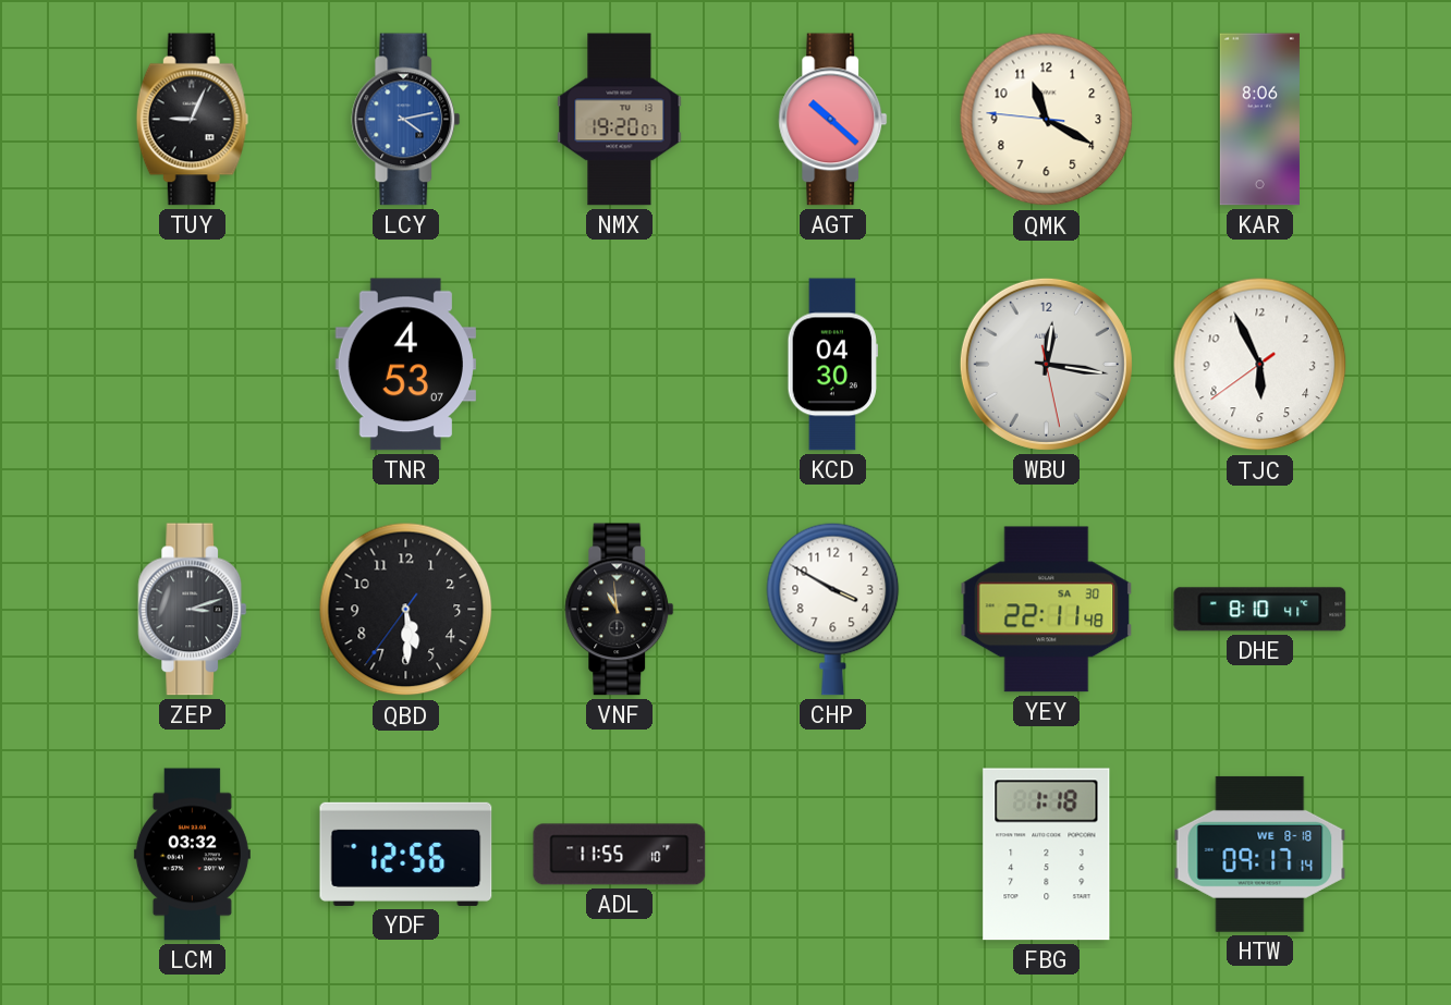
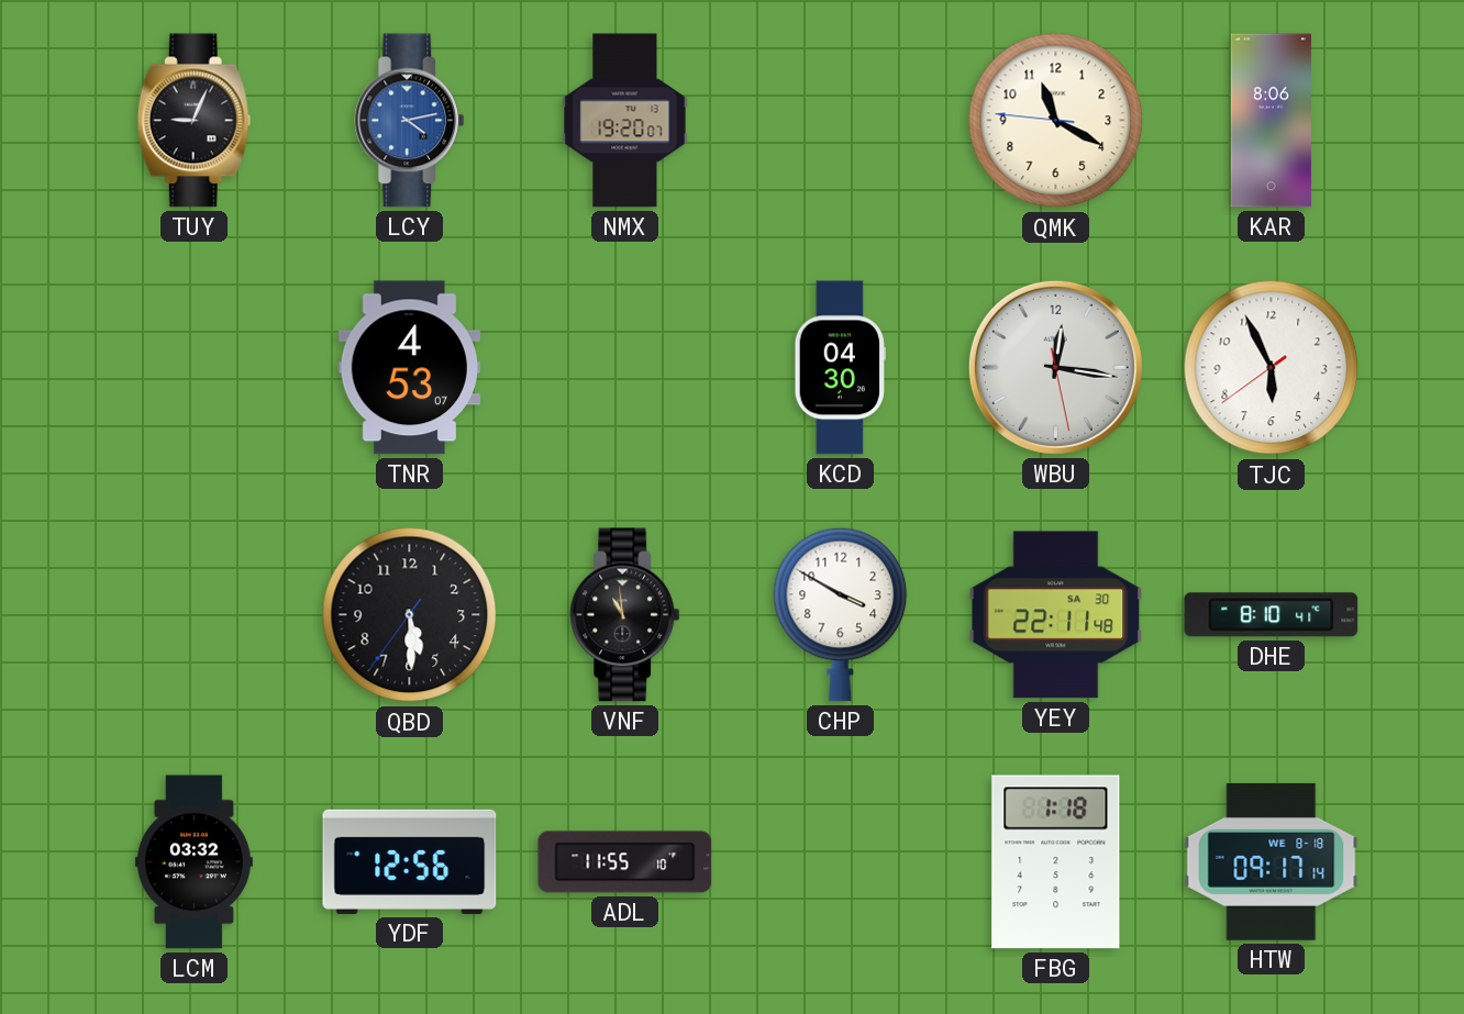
AGT: 10:22 -> none (833, 120)
ZEP: 3:12 -> none (193, 610)
